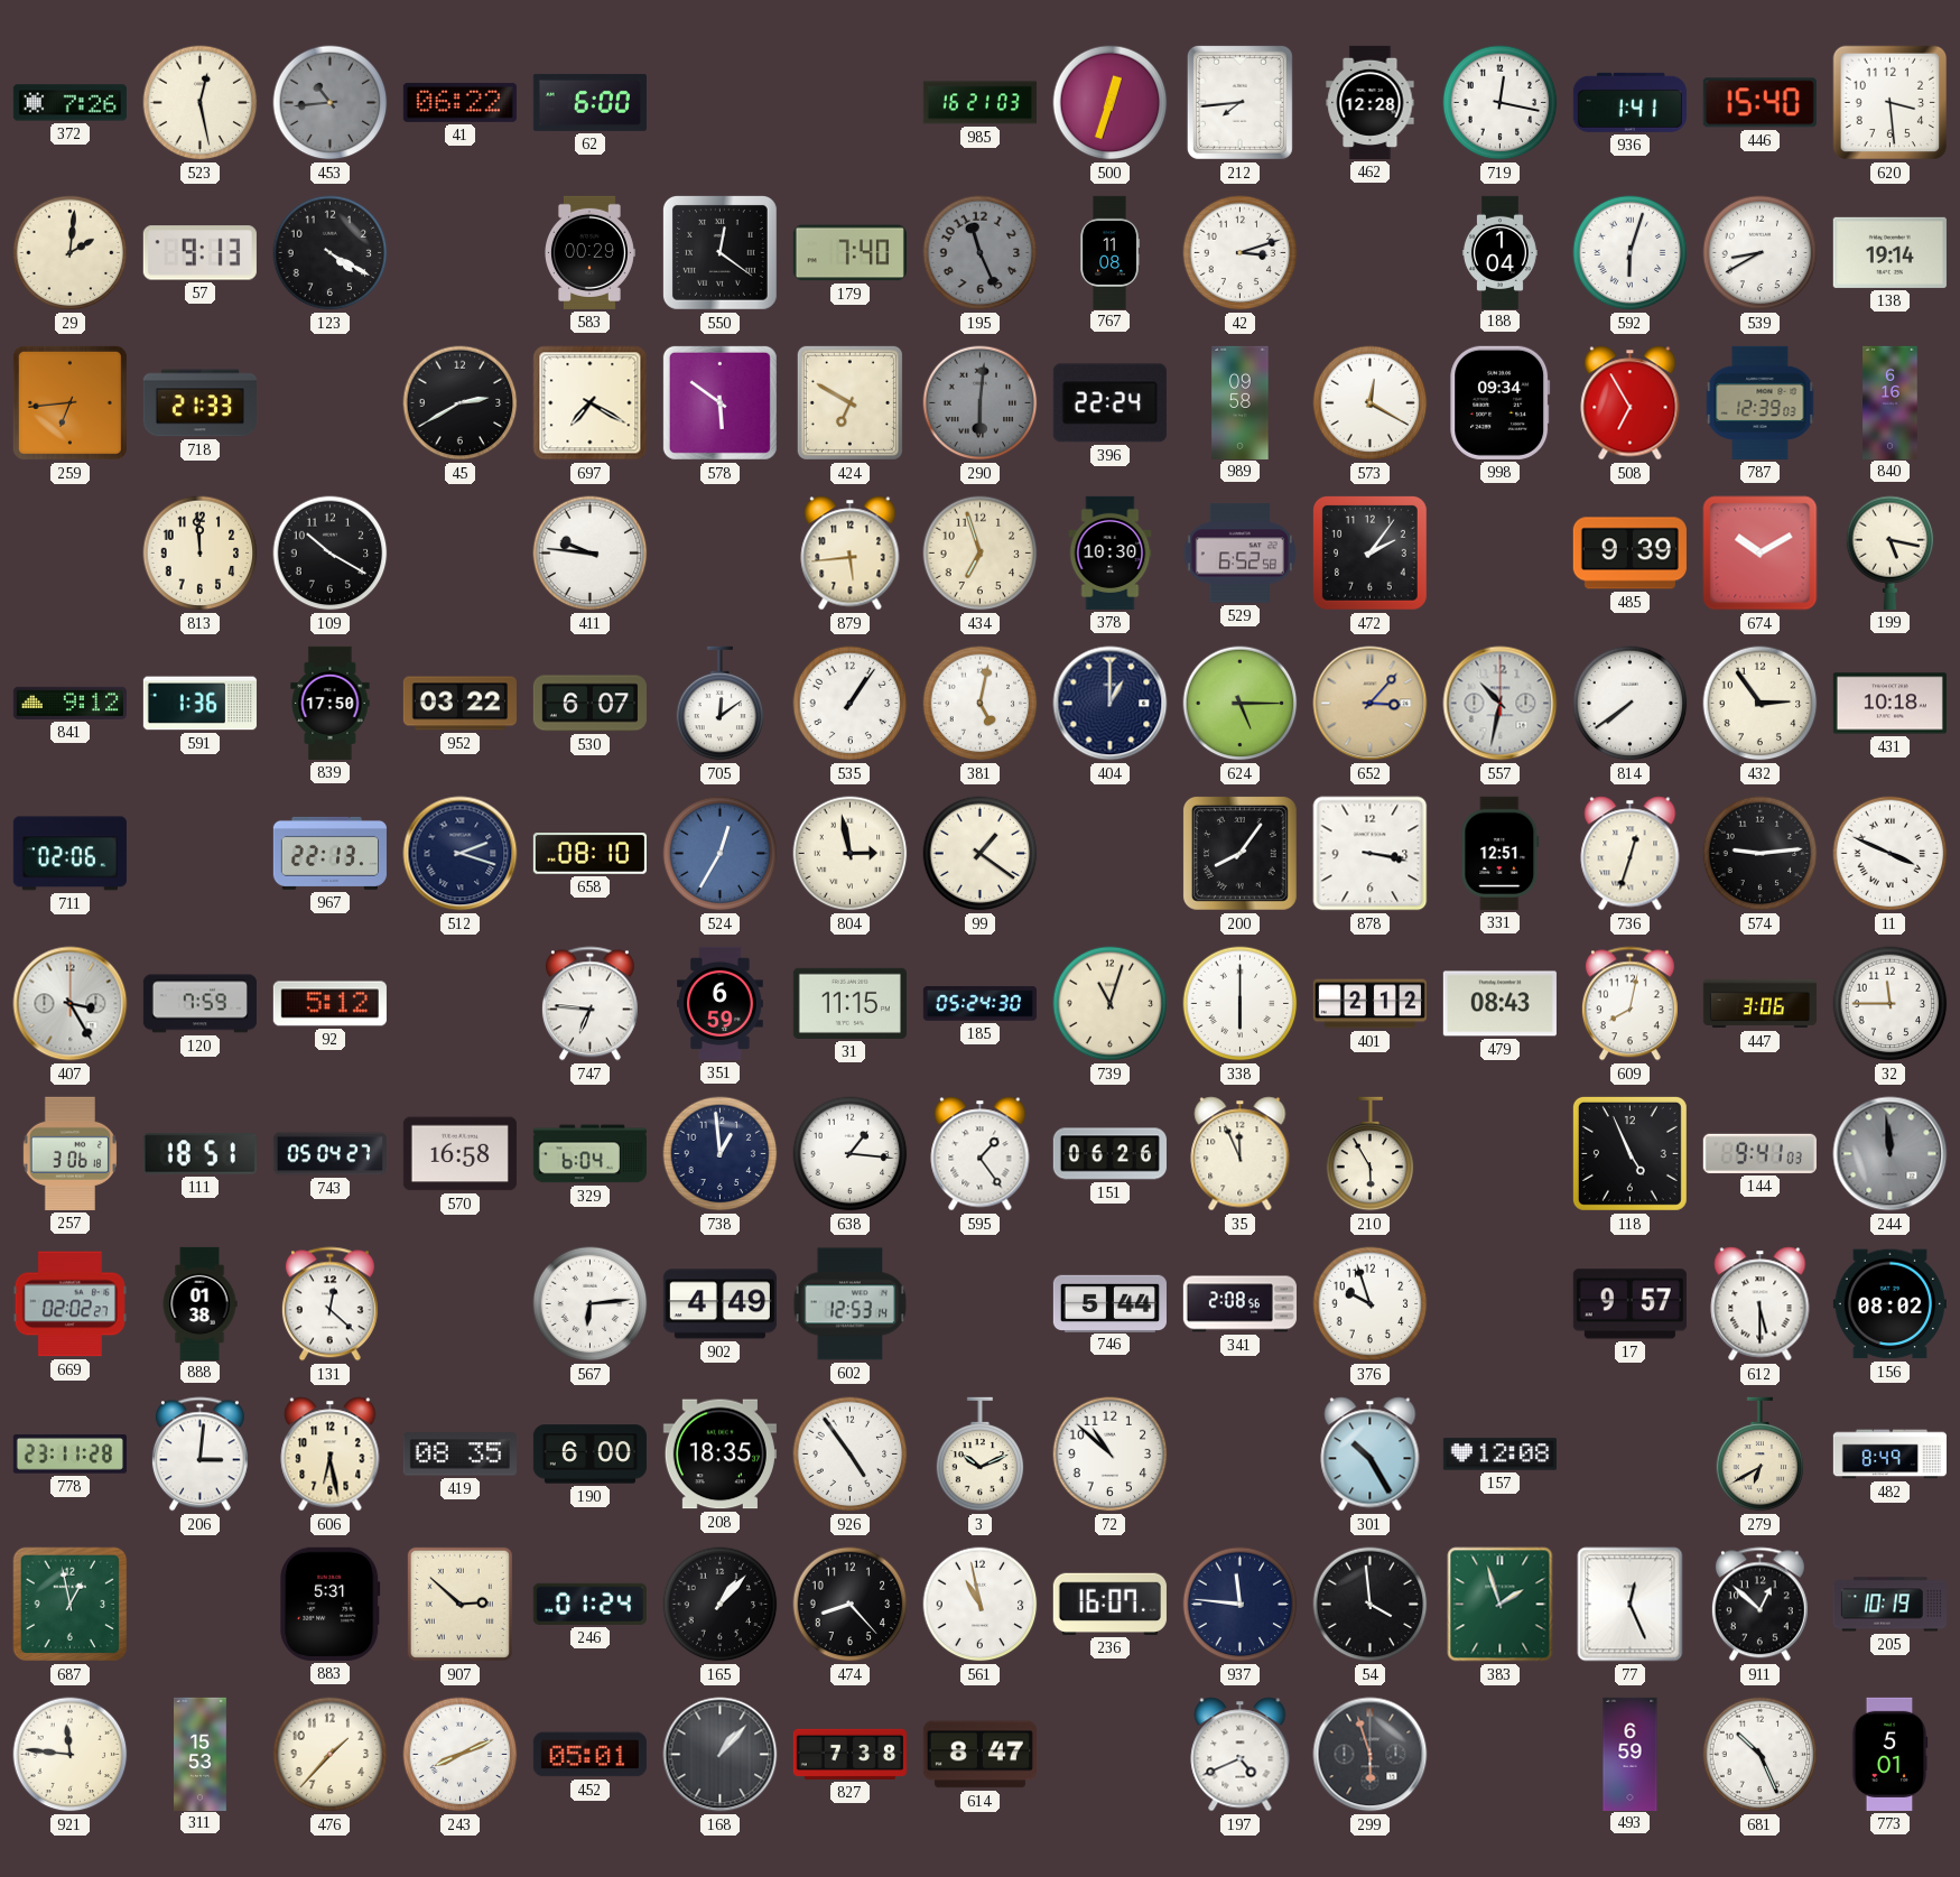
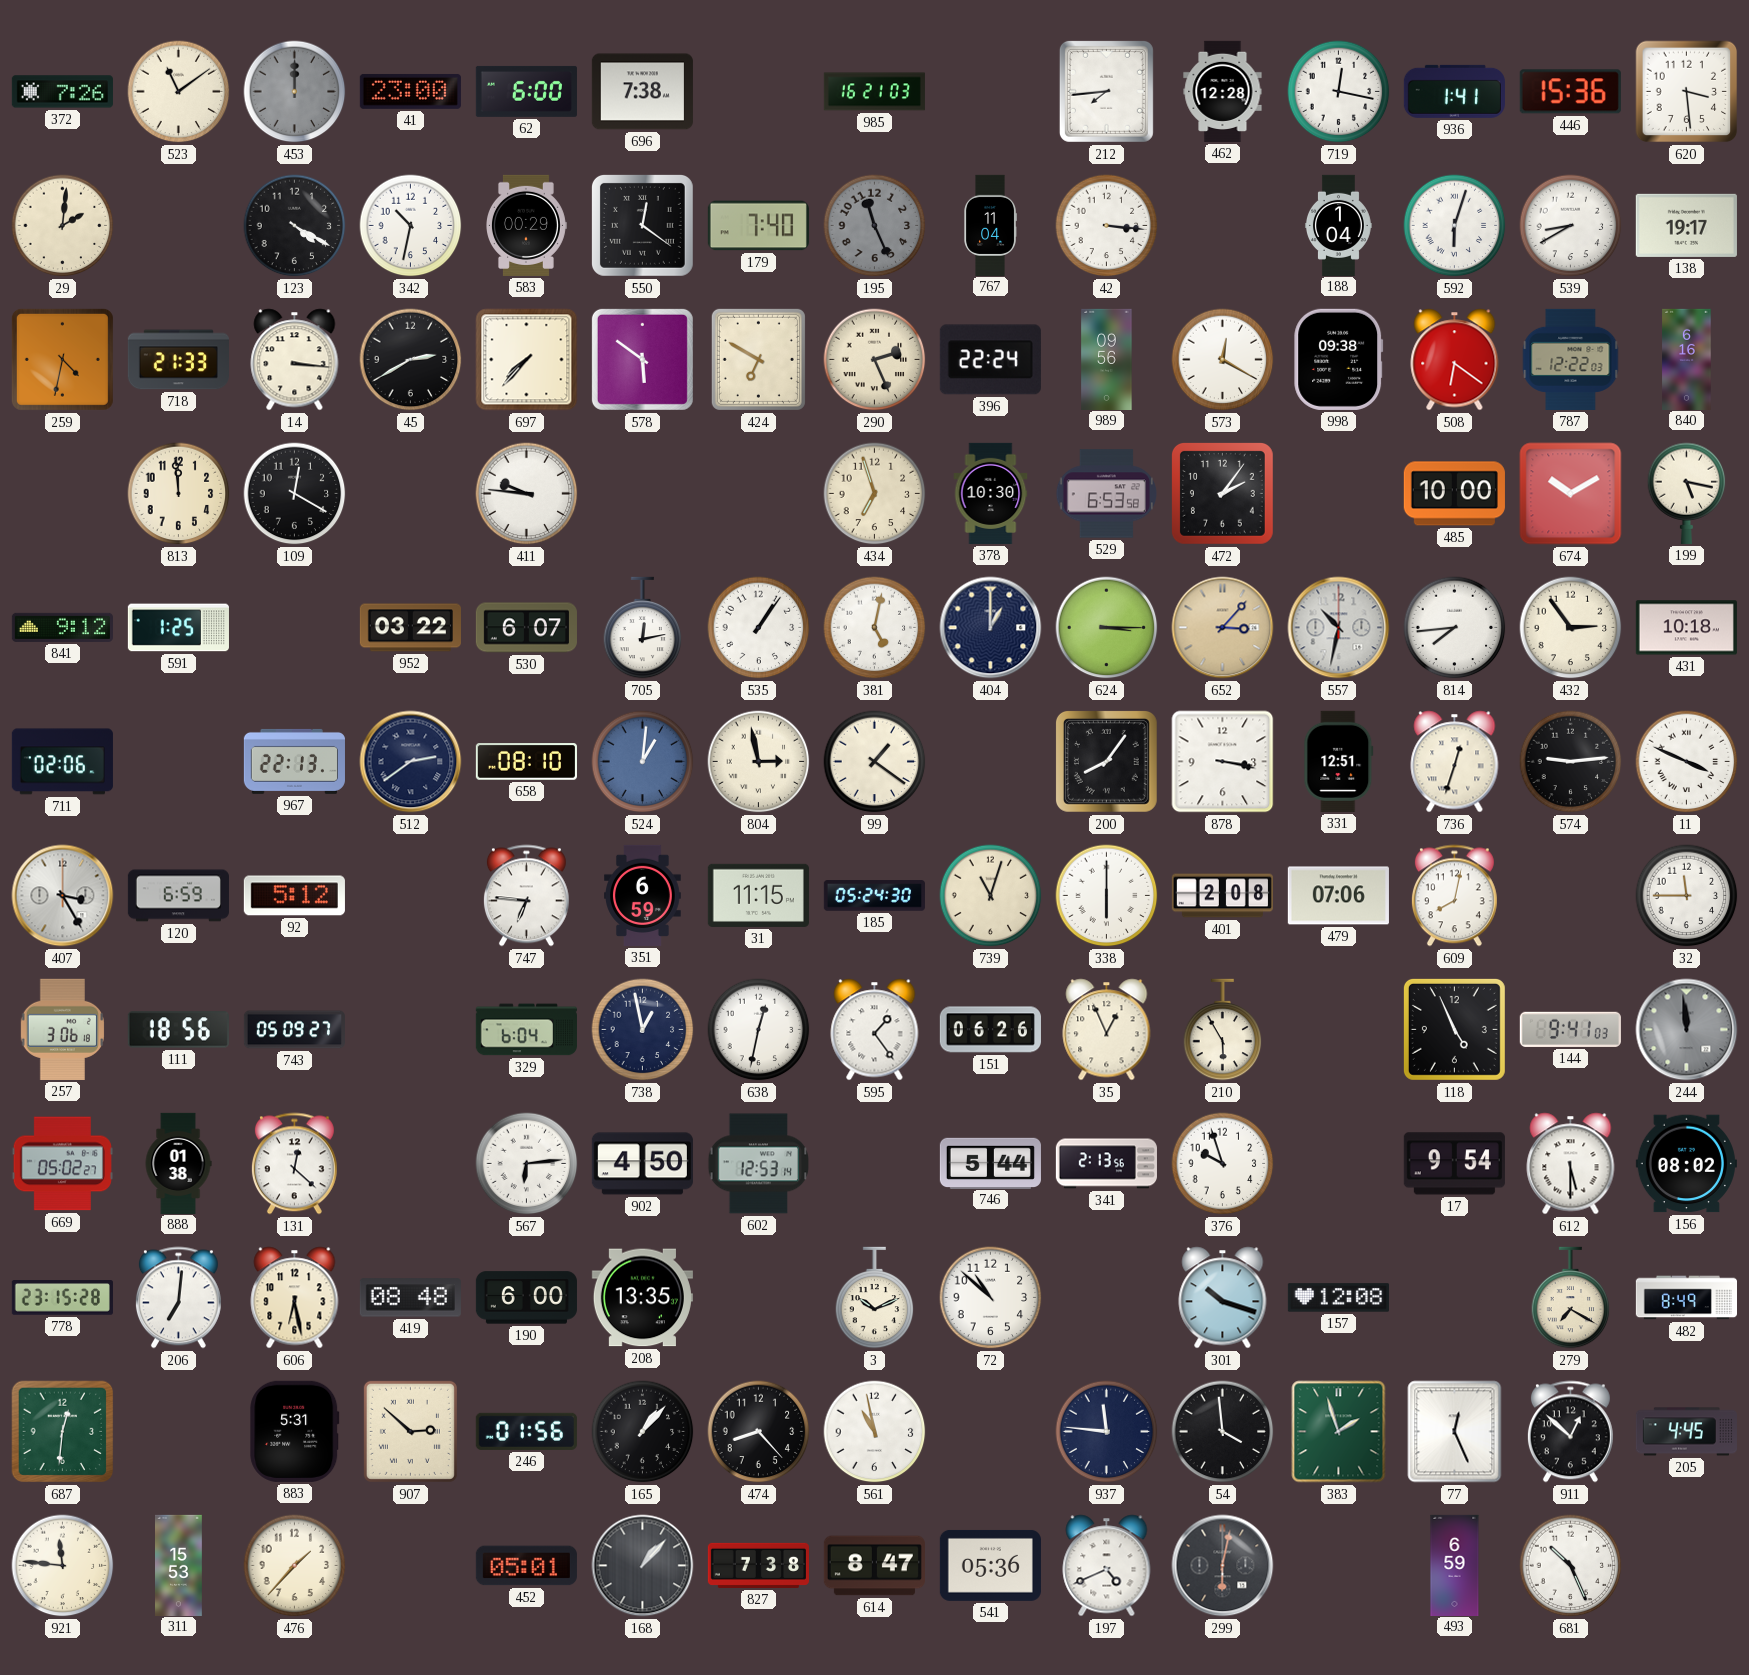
523: 12:28 -> 11:09 (179, 92)
453: 10:44 -> 12:00 (295, 92)
41: 06:22 -> 23:00 (410, 91)
696: none -> 7:38 (642, 92)
500: 12:33 -> none (1111, 103)
446: 15:40 -> 15:36 (1570, 92)
57: 9:13 -> none (199, 253)
342: none -> 10:32 (411, 226)
767: 11:08 -> 11:04 (990, 225)
42: 3:12 -> 3:16 (1107, 226)
138: 19:14 -> 19:17 (1686, 225)
259: 6:44 -> 4:32 (62, 359)
14: none -> 3:16 (295, 360)
697: 7:20 -> 7:37 (527, 360)
290: 6:01 -> 2:26 (875, 360)
290 dial: grey -> cream (875, 360)
989: 09:58 -> 09:56 (1107, 359)
998: 09:34 -> 09:38 (1339, 359)
508: 6:55 -> 6:21 (1455, 360)
787: 12:39 -> 12:22 (1571, 359)
109: 10:20 -> 12:20 (295, 494)
879: 5:44 -> none (851, 554)
529: 6:52 -> 6:53 (1106, 494)
485: 9:39 -> 10:00 (1454, 494)
591: 1:36 -> 1:25 (178, 628)
839: 17:50 -> none (331, 703)
705: 12:09 -> 12:13 (643, 628)
624: 5:15 -> 3:15 (1107, 628)
814: 7:39 -> 7:44 (1455, 628)
512: 2:18 -> 2:39 (411, 762)
524: 12:35 -> 1:01 (643, 762)
120: 7:59 -> 6:59 (178, 896)
401: 2:12 -> 2:08 (1222, 896)
479: 08:43 -> 07:06 (1338, 896)
447: 3:06 -> none (1759, 1004)
111: 18:51 -> 18:56 (178, 1030)
743: 05:04 -> 05:09 (294, 1030)
570: 16:58 -> none (459, 1154)
738: 12:59 -> 12:58 (643, 1030)
638: 1:16 -> 12:32 (759, 1030)
35: 11:56 -> 12:56 (1107, 1030)
669: 02:02 -> 05:02 (62, 1164)
902: 4:49 -> 4:50 (642, 1164)
341: 2:08 -> 2:13 (1106, 1164)
17: 9:57 -> 9:54 (1454, 1164)
778: 23:11 -> 23:15 (62, 1298)
206: 3:01 -> 7:01 (178, 1298)
419: 08:35 -> 08:48 (410, 1298)
208: 18:35 -> 13:35 (642, 1298)
926: 4:54 -> none (851, 1455)
301: 10:25 -> 10:18 (1223, 1298)
279: 6:40 -> 7:20 (1571, 1298)
687: 12:58 -> 12:31 (63, 1432)
246: 01:24 -> 01:56 (526, 1431)
236: 16:07 -> none (1109, 1604)
205: 10:19 -> 4:45 (1686, 1432)
243: 8:11 -> none (461, 1755)
541: none -> 05:36 (990, 1565)
299: 5:57 -> 6:02 (1223, 1566)
773: 5:01 -> none (1889, 1754)
